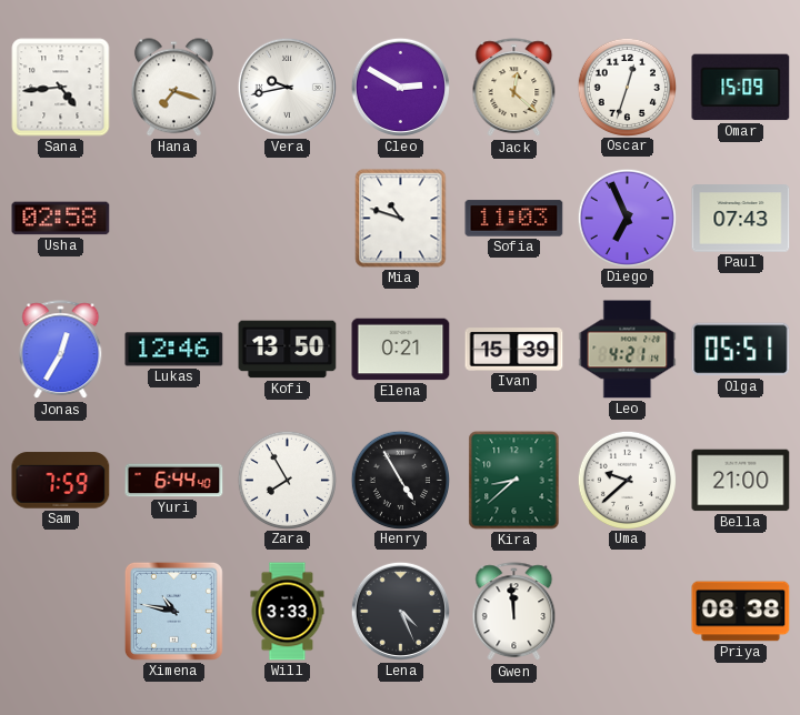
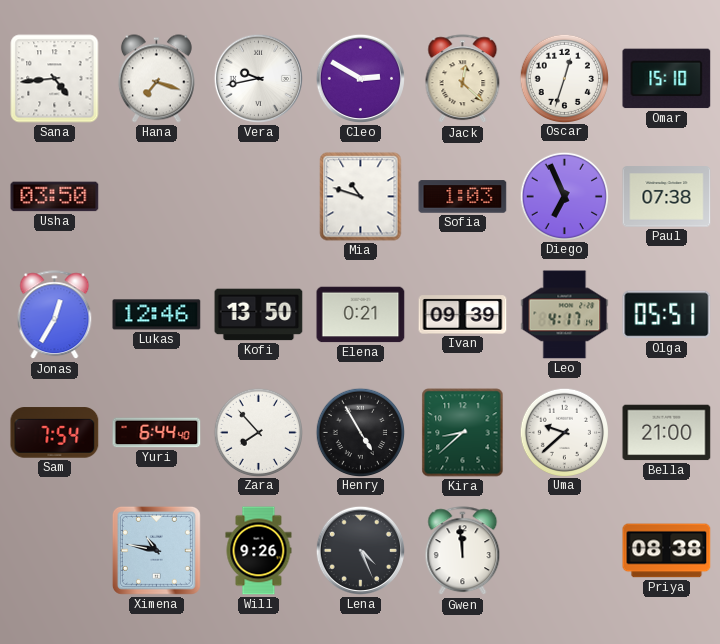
Omar: 15:09 -> 15:10 (667, 79)
Usha: 02:58 -> 03:50 (55, 197)
Sofia: 11:03 -> 1:03 (463, 197)
Paul: 07:43 -> 07:38 (667, 197)
Ivan: 15:39 -> 09:39 (463, 315)
Leo: 4:21 -> 4:17 (565, 315)
Sam: 7:59 -> 7:54 (55, 433)
Zara: 7:55 -> 7:53 (258, 432)
Will: 3:33 -> 9:26 (259, 551)
